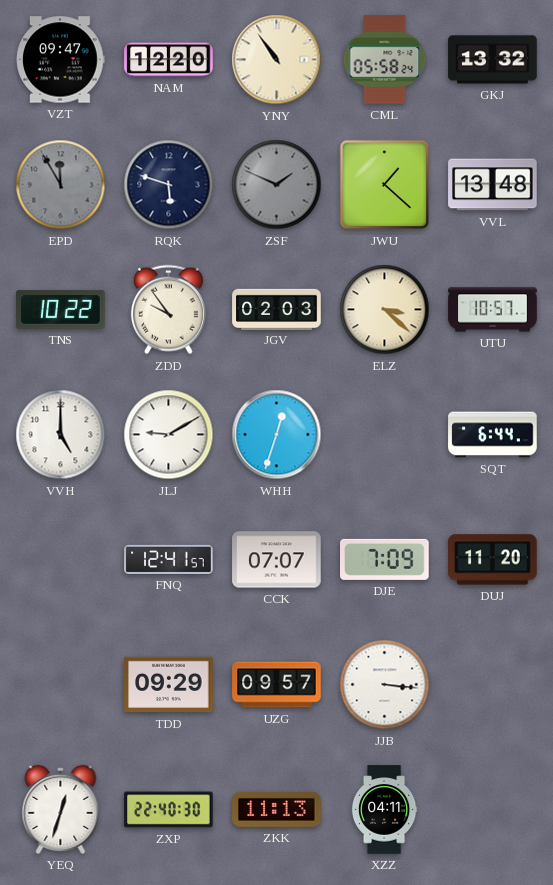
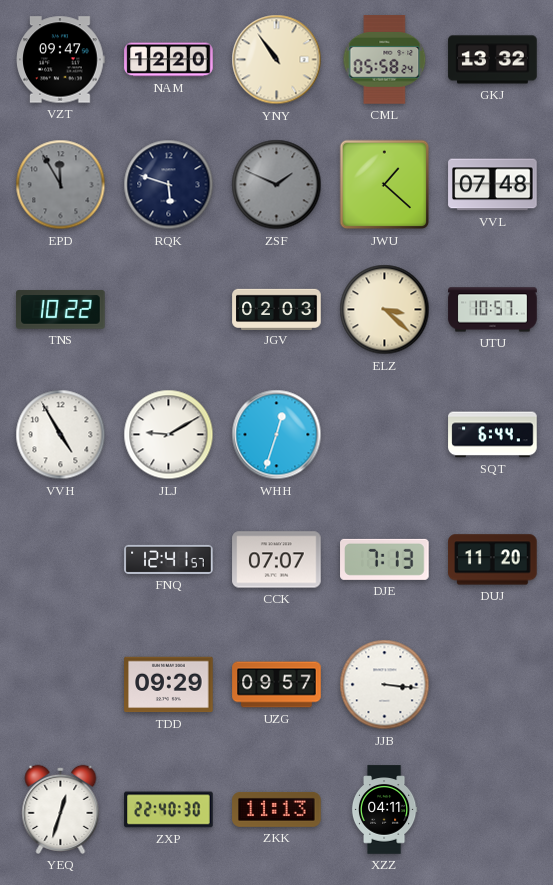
VVL: 13:48 -> 07:48 (493, 185)
ZDD: 9:54 -> none (168, 310)
VVH: 5:00 -> 4:55 (61, 435)
DJE: 7:09 -> 7:13 (385, 559)
